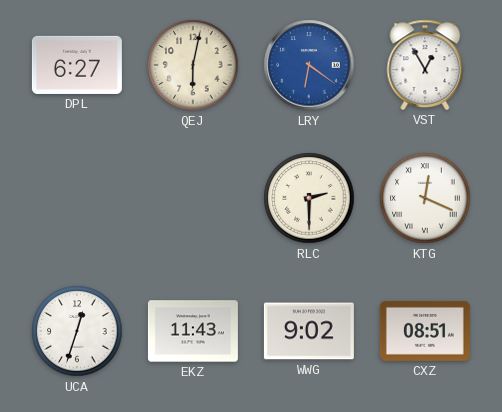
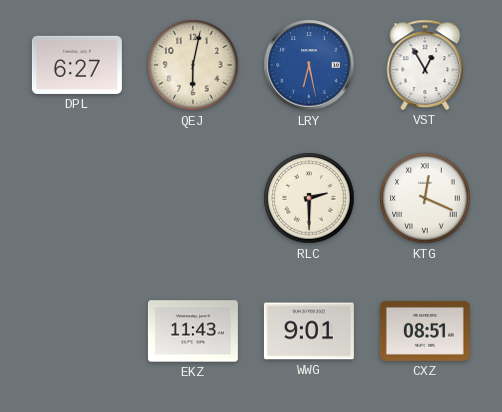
LRY: 6:21 -> 6:28 (309, 65)
UCA: 12:33 -> none (77, 331)
WWG: 9:02 -> 9:01 (309, 331)
